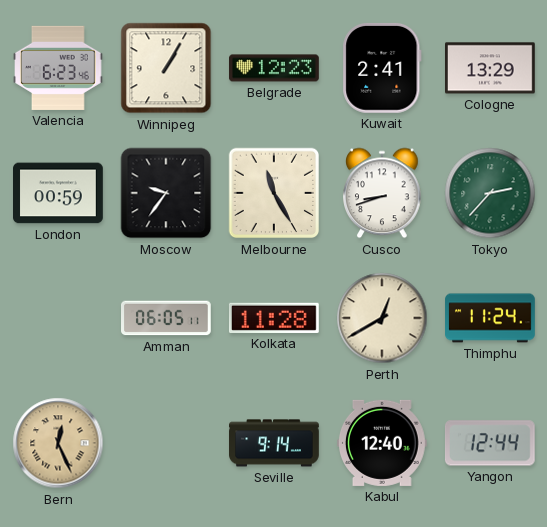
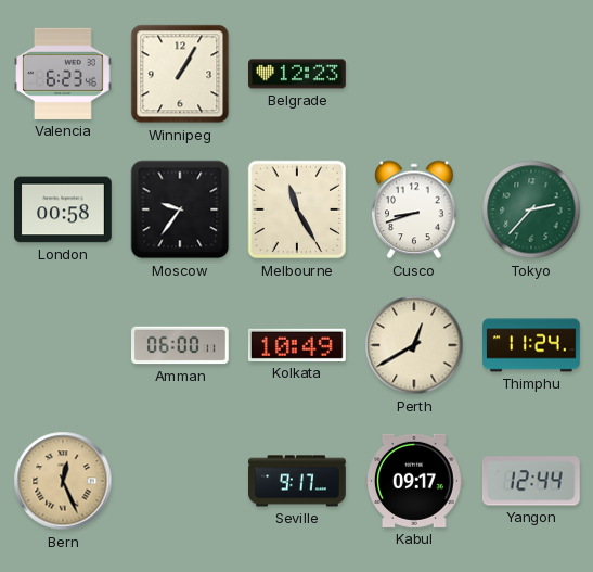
Kuwait: 2:41 -> none (382, 68)
Cologne: 13:29 -> none (491, 68)
London: 00:59 -> 00:58 (64, 209)
Amman: 06:05 -> 06:00 (181, 345)
Kolkata: 11:28 -> 10:49 (297, 345)
Seville: 9:14 -> 9:17 (298, 481)
Kabul: 12:40 -> 09:17 (414, 481)
